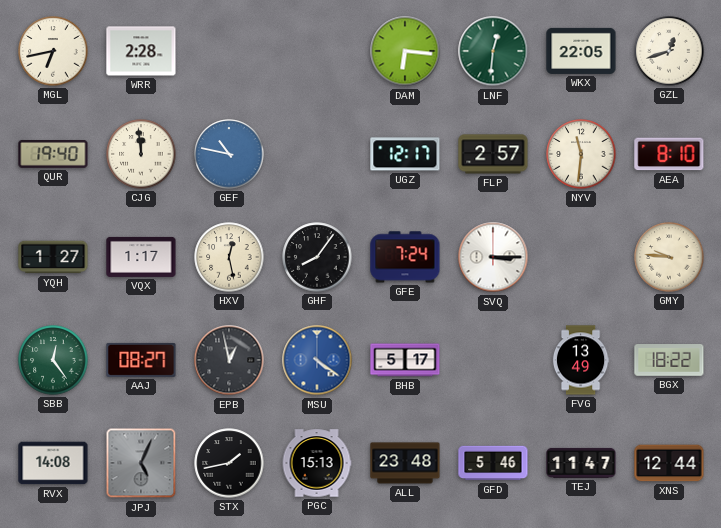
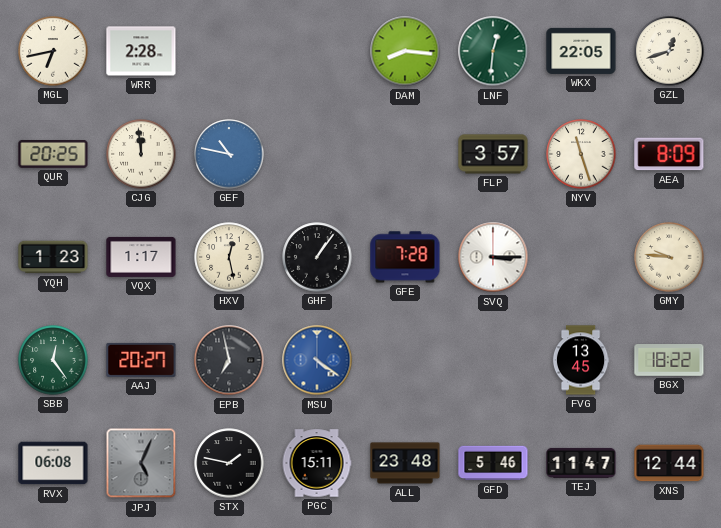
DAM: 6:16 -> 8:16 (405, 51)
QUR: 19:40 -> 20:25 (53, 155)
UGZ: 12:17 -> none (405, 154)
FLP: 2:57 -> 3:57 (493, 154)
NYV: 11:31 -> 11:27 (581, 154)
AEA: 8:10 -> 8:09 (669, 154)
YQH: 1:27 -> 1:23 (53, 257)
GHF: 8:06 -> 1:06 (317, 257)
GFE: 7:24 -> 7:28 (405, 257)
AAJ: 08:27 -> 20:27 (141, 360)
EPB: 12:58 -> 6:58 (229, 360)
BHB: 5:17 -> none (405, 360)
FVG: 13:49 -> 13:45 (581, 360)
RVX: 14:08 -> 06:08 (53, 463)
STX: 1:43 -> 1:47 (229, 463)
PGC: 15:13 -> 15:11 (317, 463)
